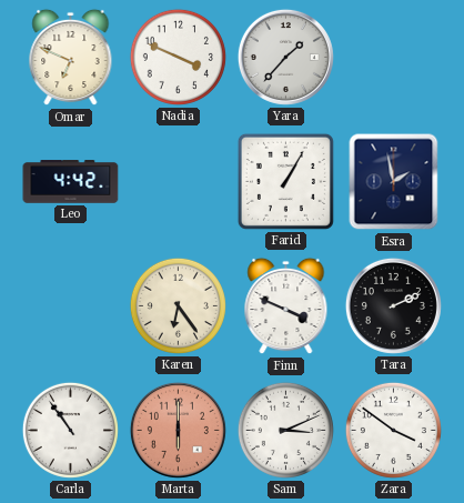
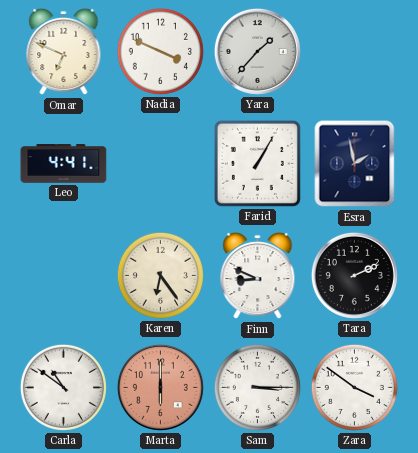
Leo: 4:42 -> 4:41 (64, 164)
Finn: 3:49 -> 8:49 (258, 276)
Carla: 10:54 -> 10:51 (63, 387)
Sam: 3:11 -> 3:15 (257, 387)
